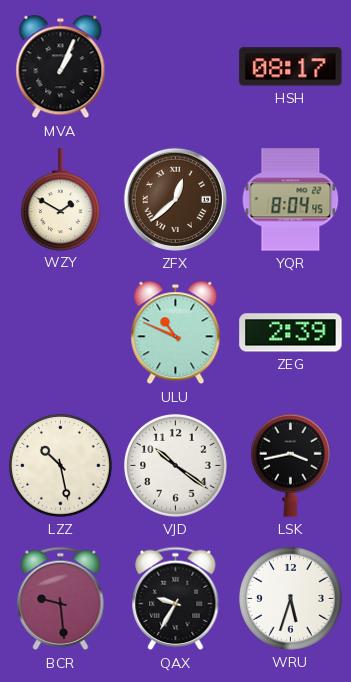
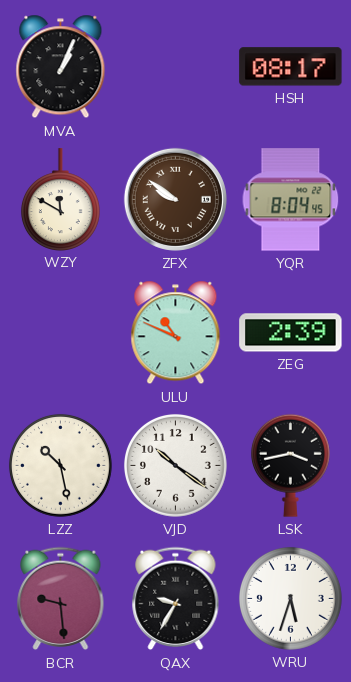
WZY: 1:50 -> 11:50 (60, 199)
ZFX: 12:38 -> 9:51 (175, 199)
